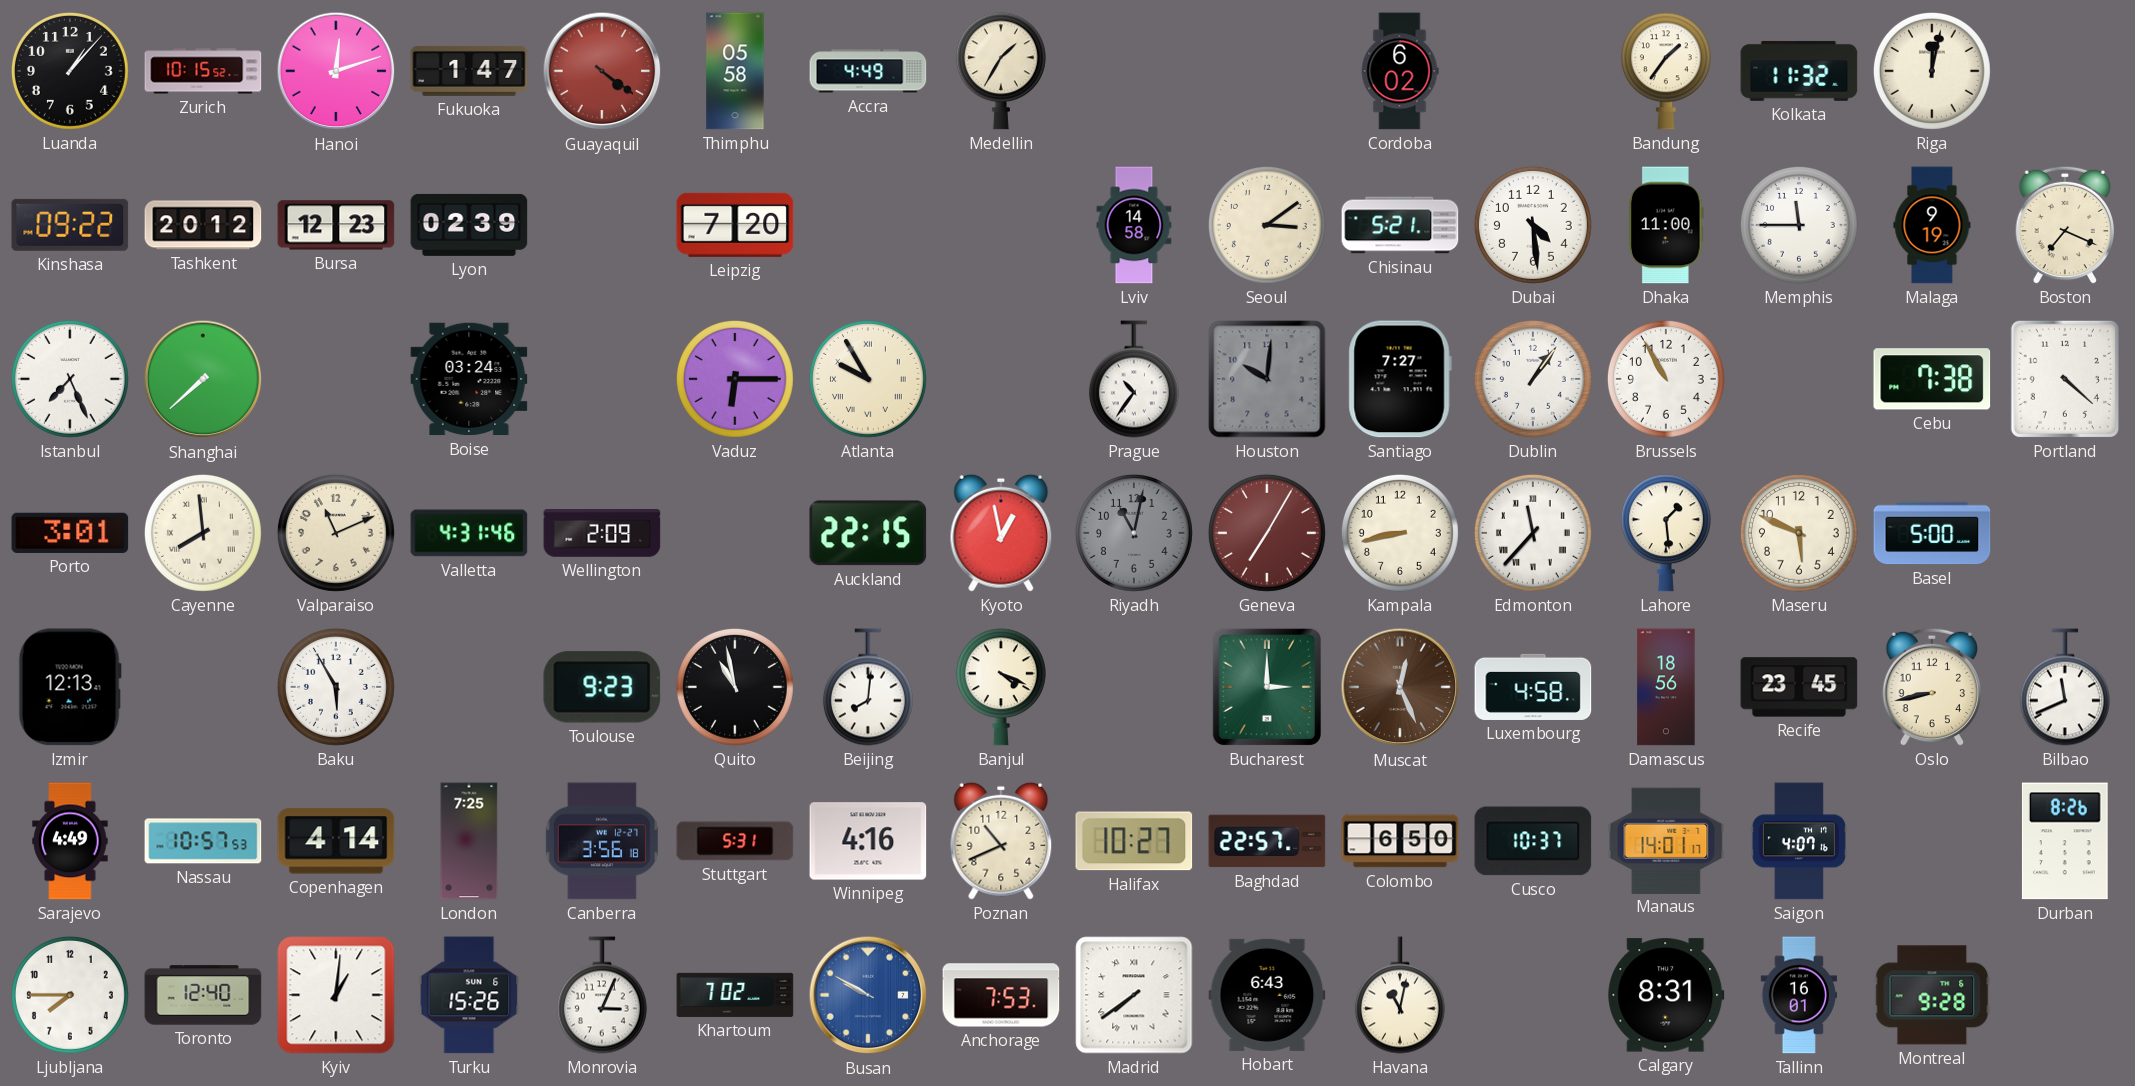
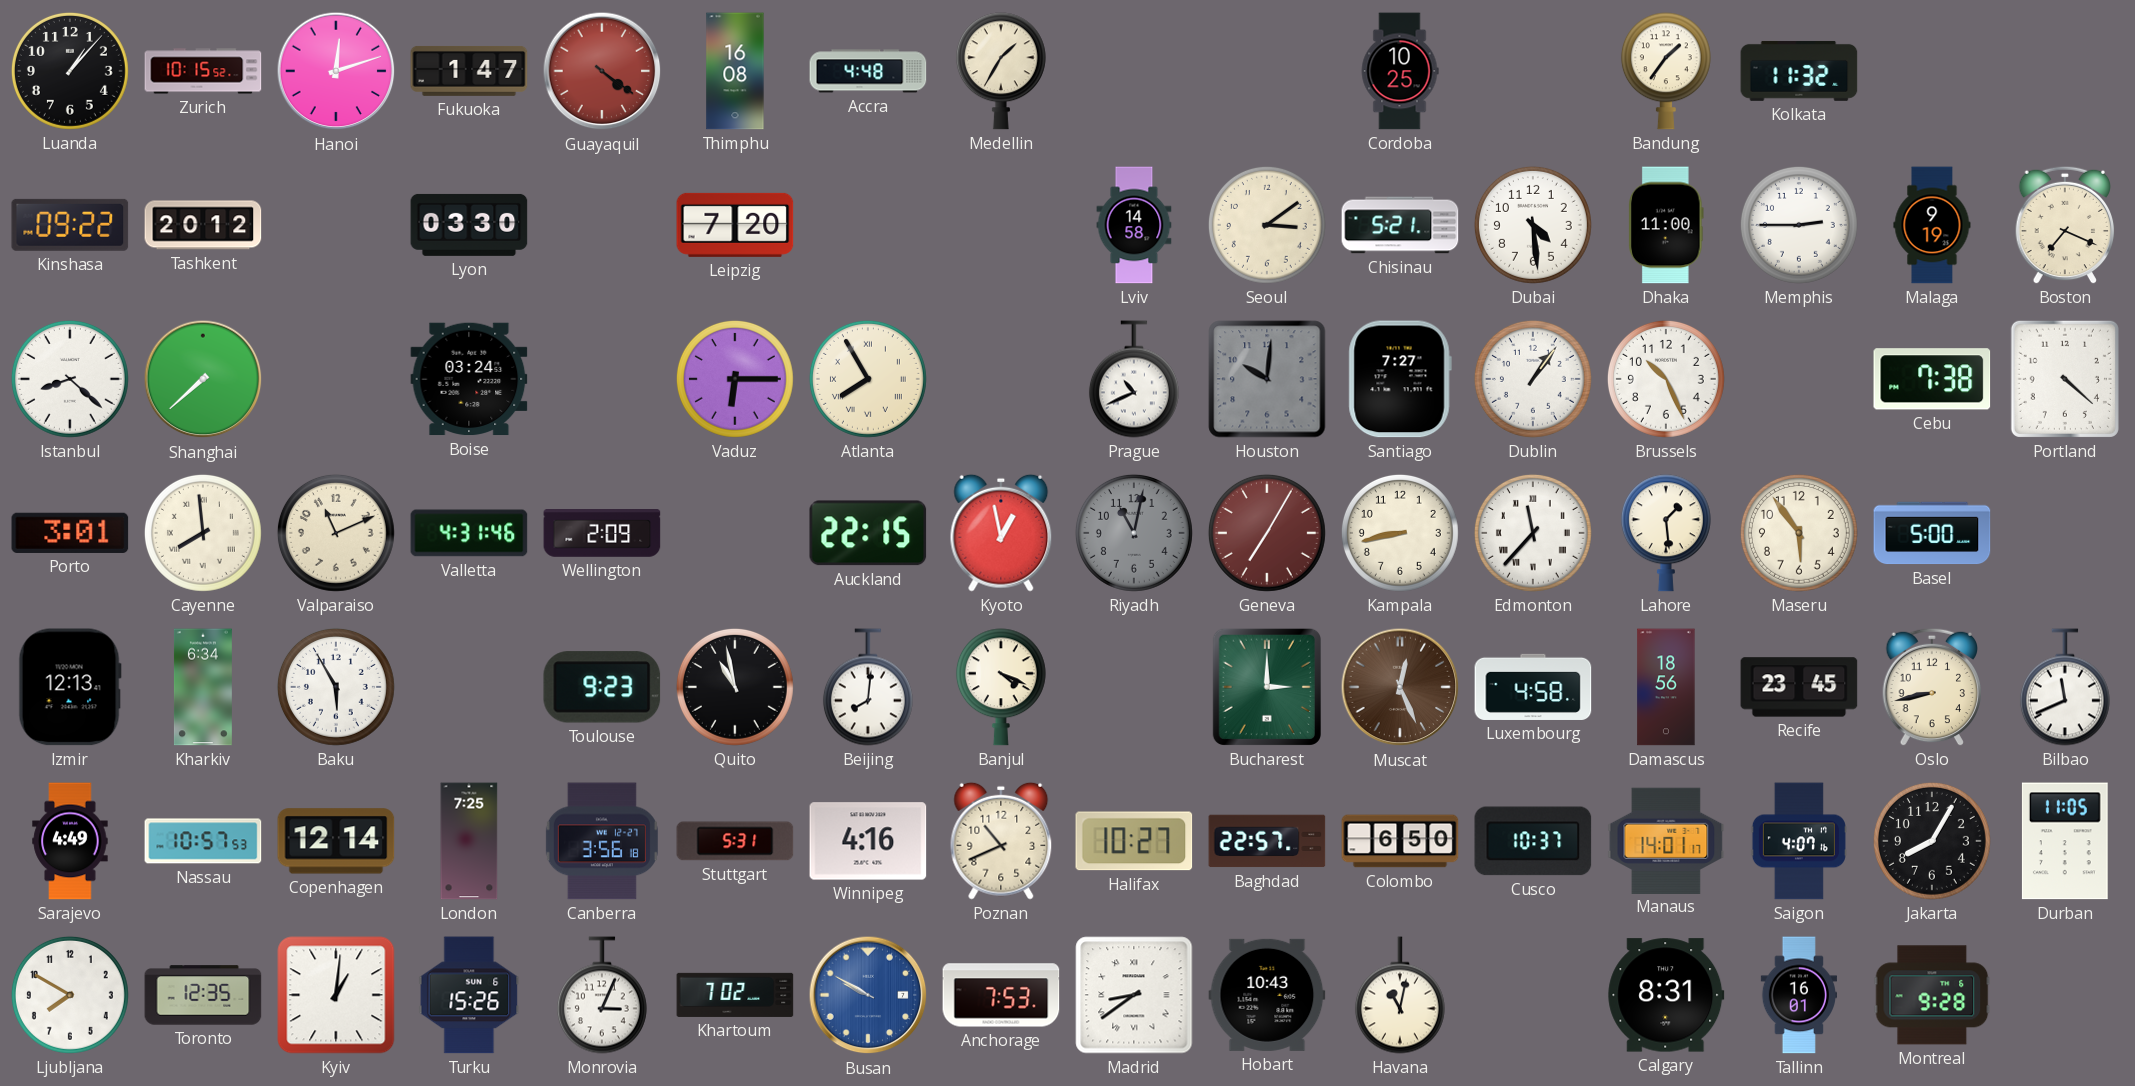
Thimphu: 05:58 -> 16:08 (735, 71)
Accra: 4:49 -> 4:48 (868, 71)
Cordoba: 6:02 -> 10:25 (1400, 71)
Riga: 12:02 -> none (1932, 71)
Bursa: 12:23 -> none (336, 225)
Lyon: 02:39 -> 03:30 (469, 225)
Memphis: 11:45 -> 2:45 (1799, 225)
Istanbul: 7:26 -> 8:22 (70, 379)
Atlanta: 9:55 -> 7:55 (868, 379)
Prague: 10:36 -> 10:41 (1134, 379)
Brussels: 10:55 -> 10:26 (1666, 379)
Maseru: 5:49 -> 5:54 (1799, 533)
Kharkiv: none -> 6:34 (203, 687)
Copenhagen: 4:14 -> 12:14 (336, 841)
Jakarta: none -> 8:05 (1932, 841)
Durban: 8:26 -> 11:05 (2065, 841)
Ljubljana: 7:45 -> 7:50 (70, 995)
Toronto: 12:40 -> 12:35 (203, 995)
Madrid: 7:39 -> 8:39 (1134, 995)
Hobart: 6:43 -> 10:43 (1267, 995)
